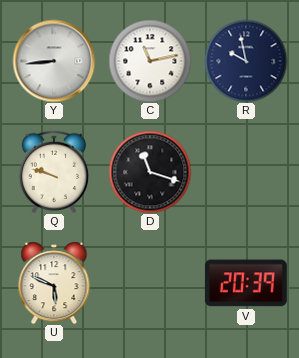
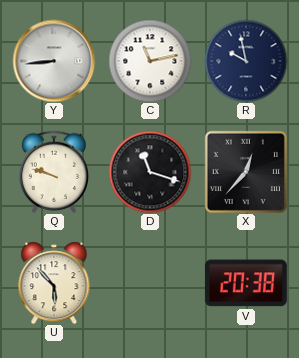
X: none -> 12:37 (246, 172)
U: 5:49 -> 5:53 (54, 283)
V: 20:39 -> 20:38 (246, 283)
